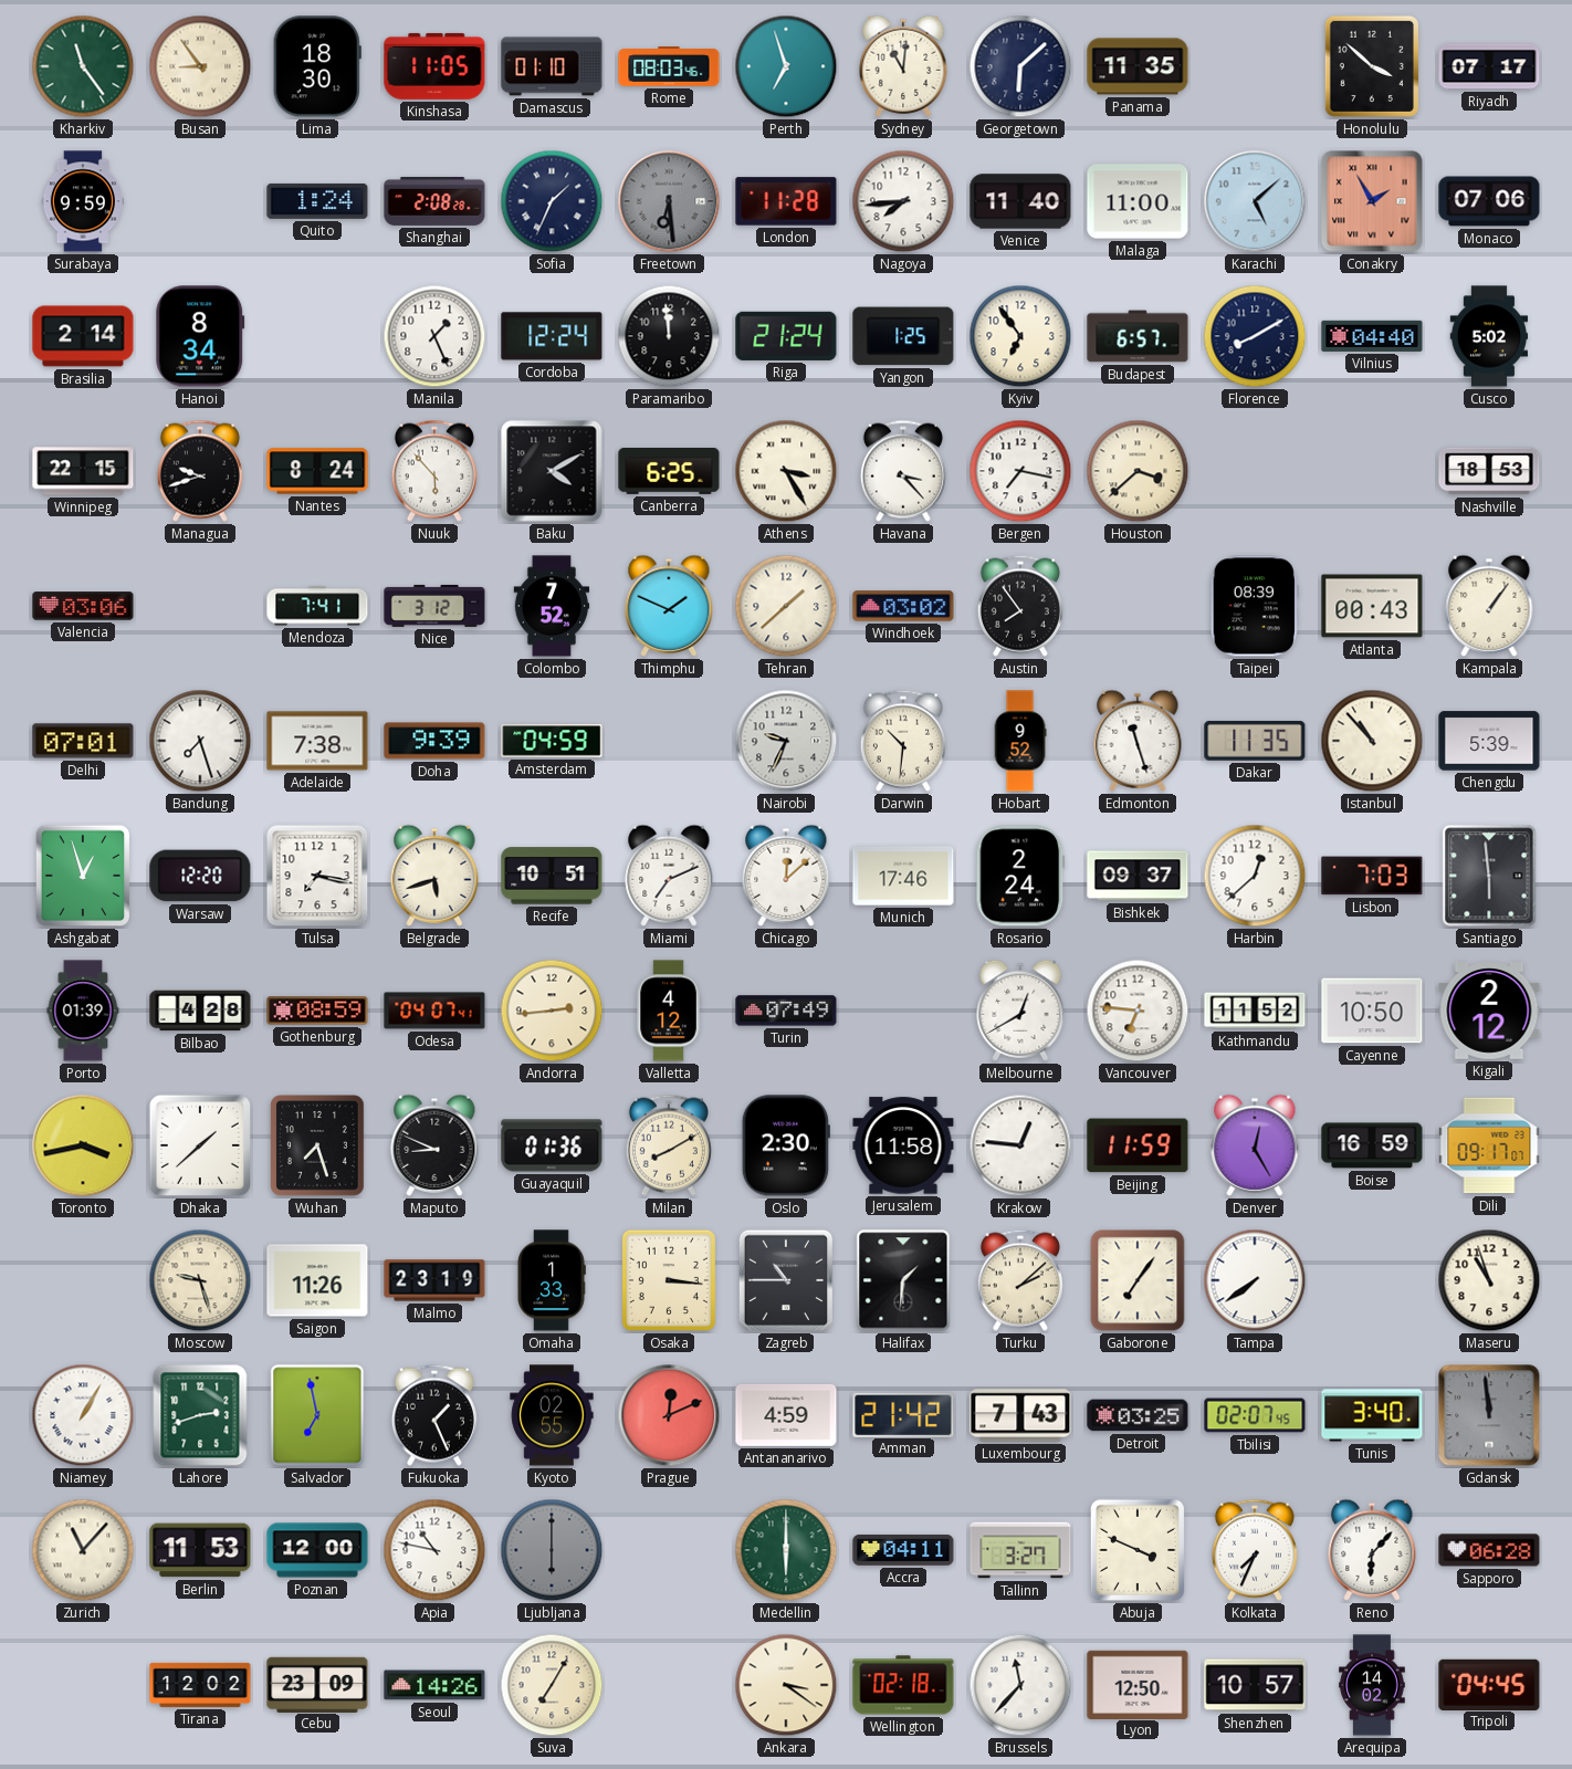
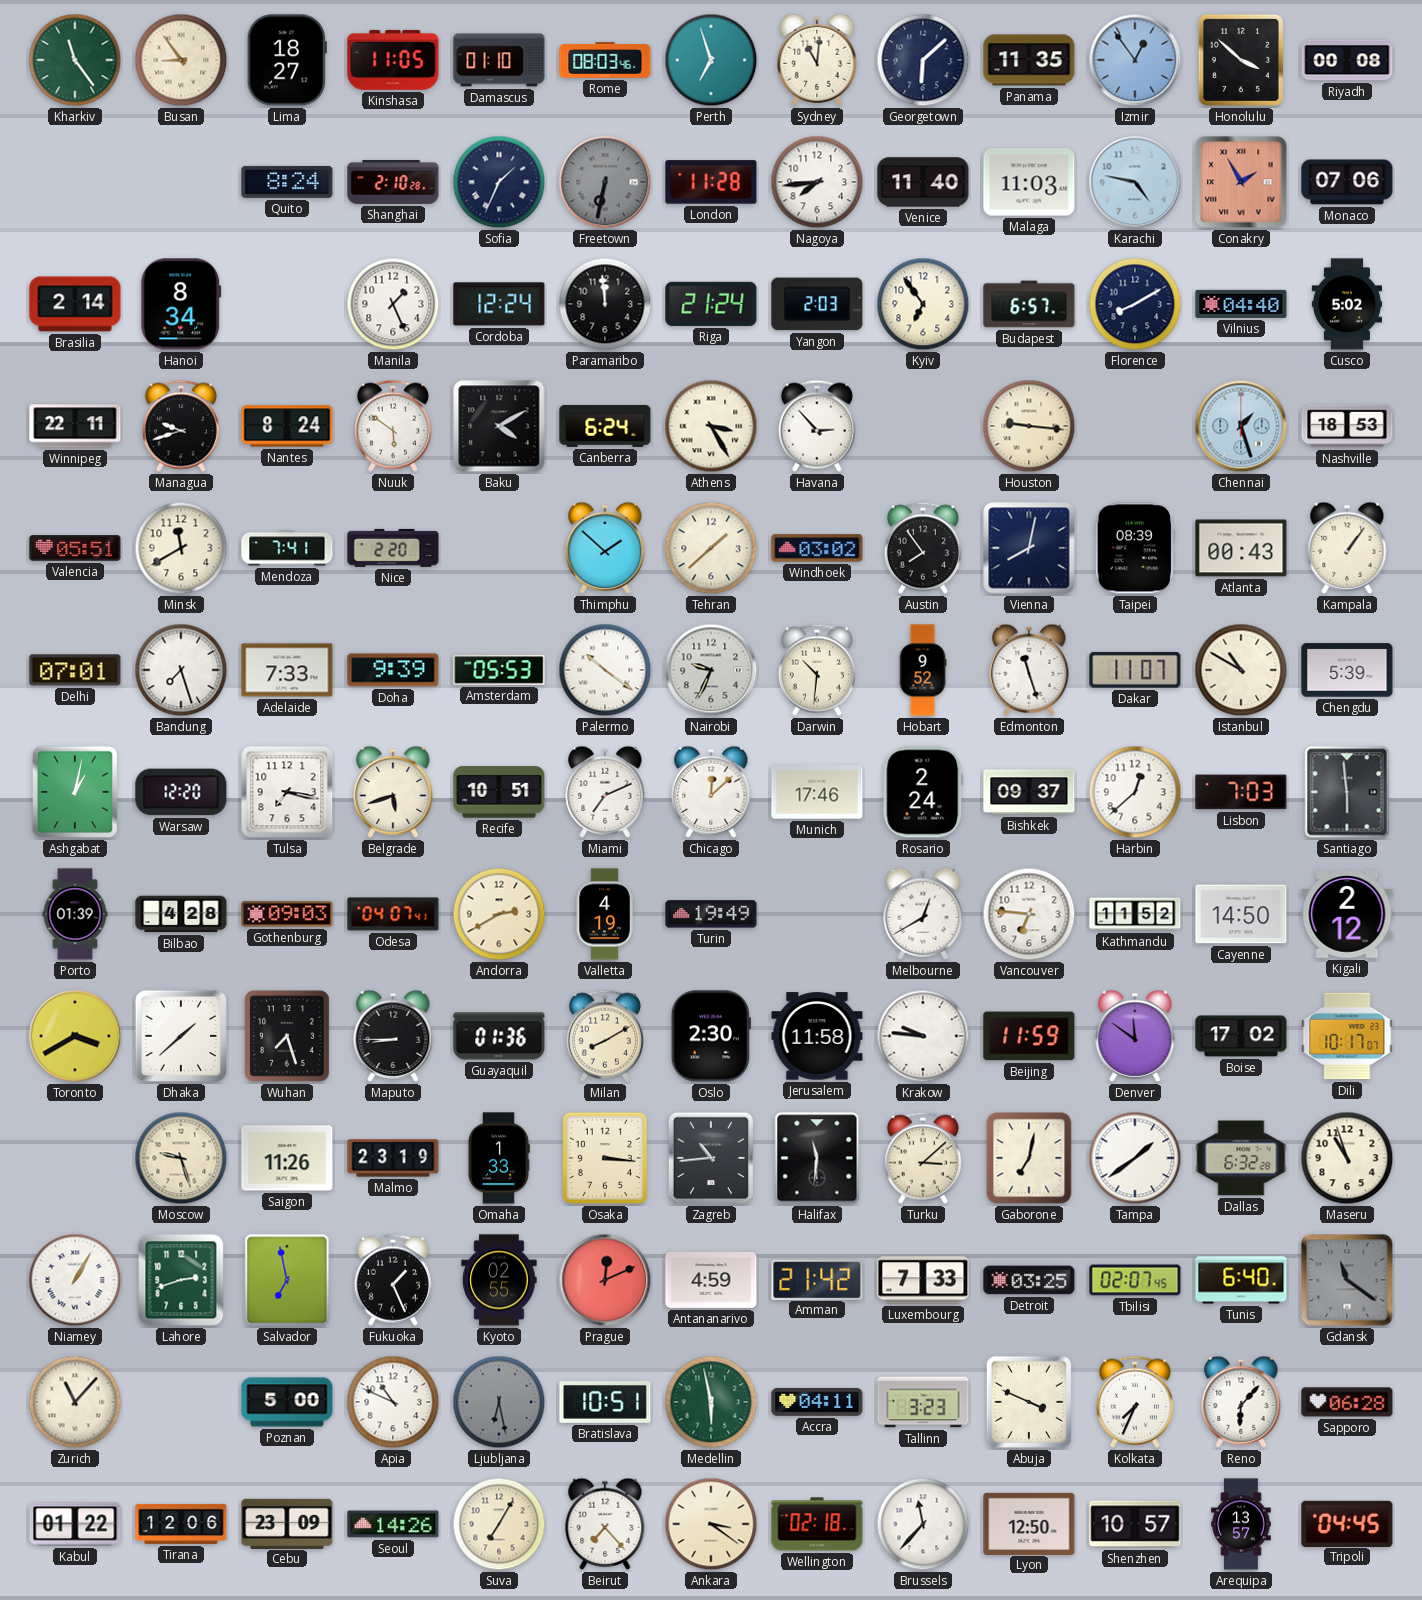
Lima: 18:30 -> 18:27 (287, 60)
Izmir: none -> 12:54 (1135, 60)
Riyadh: 07:17 -> 00:08 (1347, 60)
Surabaya: 9:59 -> none (83, 201)
Quito: 1:24 -> 8:24 (287, 182)
Shanghai: 2:08 -> 2:10 (393, 182)
Freetown: 6:29 -> 6:32 (605, 182)
Malaga: 11:00 -> 11:03 (1029, 182)
Karachi: 5:08 -> 4:47 (1135, 182)
Yangon: 1:25 -> 2:03 (817, 304)
Winnipeg: 22:15 -> 22:11 (75, 426)
Nuuk: 5:53 -> 5:51 (393, 426)
Canberra: 6:25 -> 6:24 (605, 426)
Havana: 3:23 -> 2:53 (817, 426)
Bergen: 7:17 -> none (1020, 471)
Houston: 3:38 -> 9:16 (1029, 426)
Chennai: none -> 1:27 (1241, 426)
Valencia: 03:06 -> 05:51 (75, 548)
Minsk: none -> 11:40 (181, 548)
Nice: 3:12 -> 2:20 (393, 548)
Colombo: 7:52 -> none (552, 606)
Thimphu: 1:49 -> 1:52 (605, 548)
Vienna: none -> 8:02 (1029, 548)
Adelaide: 7:38 -> 7:33 (287, 670)
Amsterdam: 04:59 -> 05:53 (499, 670)
Palermo: none -> 10:21 (605, 670)
Dakar: 11:35 -> 11:07 (1135, 670)
Istanbul: 10:53 -> 10:50 (1241, 670)
Ashgabat: 12:57 -> 1:02 (75, 792)
Gothenburg: 08:59 -> 09:03 (287, 914)
Andorra: 2:44 -> 2:40 (499, 914)
Valletta: 4:12 -> 4:19 (605, 914)
Turin: 07:49 -> 19:49 (711, 914)
Cayenne: 10:50 -> 14:50 (1241, 914)
Toronto: 3:43 -> 3:40 (75, 1036)
Maputo: 8:49 -> 8:45 (393, 1036)
Krakow: 12:46 -> 9:46 (923, 1036)
Denver: 12:25 -> 11:51 (1135, 1036)
Boise: 16:59 -> 17:02 (1241, 1036)
Dili: 09:17 -> 10:17 (1347, 1036)
Zagreb: 10:45 -> 10:44 (711, 1158)
Halifax: 1:31 -> 11:31 (817, 1158)
Turku: 2:08 -> 3:08 (923, 1158)
Gaborone: 7:06 -> 7:02 (1029, 1158)
Tampa: 7:39 -> 1:39 (1135, 1158)
Dallas: none -> 6:32 (1241, 1158)
Luxembourg: 7:43 -> 7:33 (923, 1280)
Tunis: 3:40 -> 6:40 (1241, 1280)
Gdansk: 11:59 -> 11:21 (1347, 1280)
Berlin: 11:53 -> none (200, 1550)
Poznan: 12:00 -> 5:00 (287, 1402)
Apia: 10:47 -> 10:49 (393, 1402)
Ljubljana: 6:00 -> 6:28 (499, 1402)
Bratislava: none -> 10:51 (605, 1402)
Medellin: 6:00 -> 5:58 (711, 1402)
Tallinn: 3:27 -> 3:23 (923, 1402)
Kabul: none -> 01:22 (75, 1524)
Tirana: 12:02 -> 12:06 (181, 1524)
Beirut: none -> 7:23 (605, 1524)
Arequipa: 14:02 -> 13:57 (1241, 1524)
